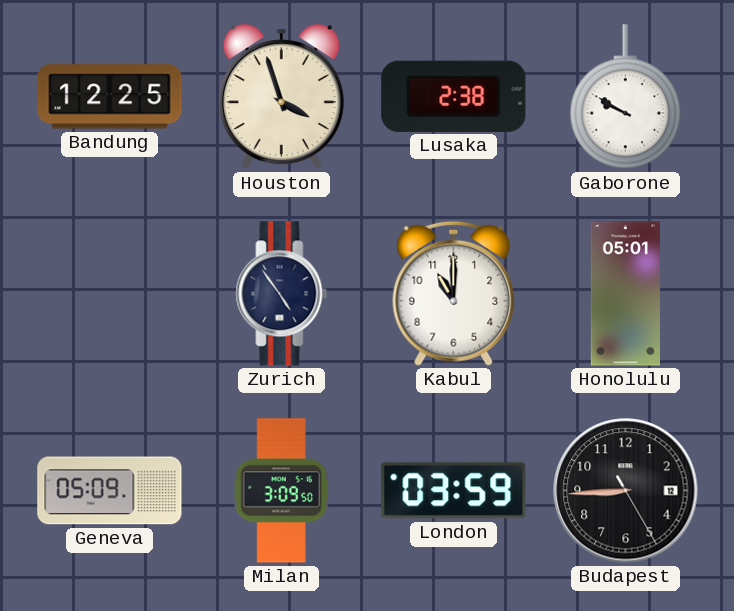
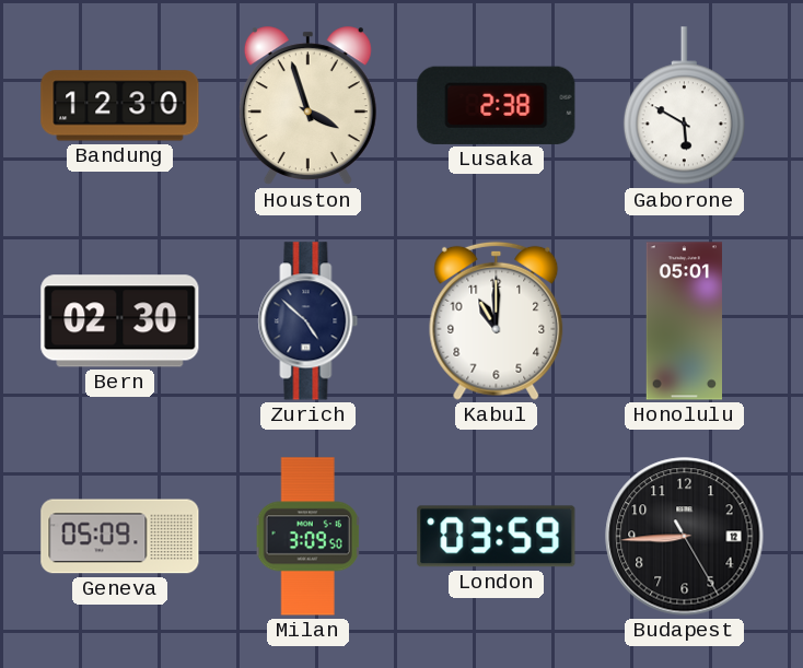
Bandung: 12:25 -> 12:30 (120, 106)
Gaborone: 9:50 -> 5:50 (684, 106)
Bern: none -> 02:30 (120, 321)
Zurich: 4:54 -> 4:52 (309, 321)
